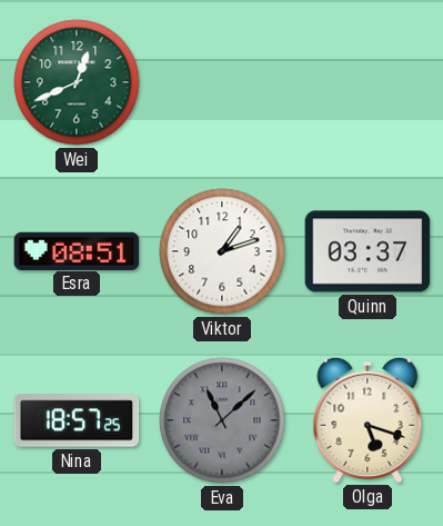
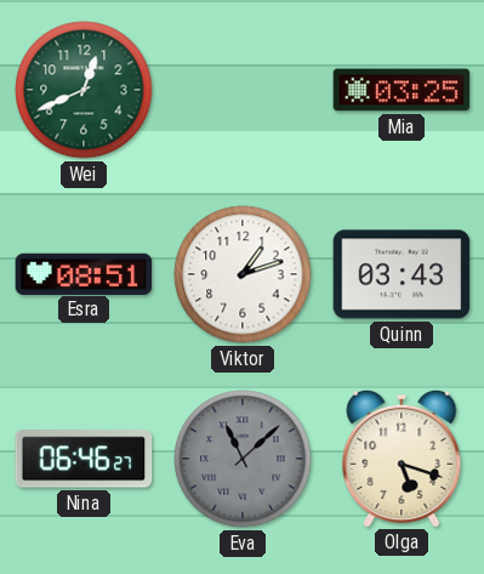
Mia: none -> 03:25 (402, 90)
Quinn: 03:37 -> 03:43 (402, 274)
Nina: 18:57 -> 06:46 (84, 459)
